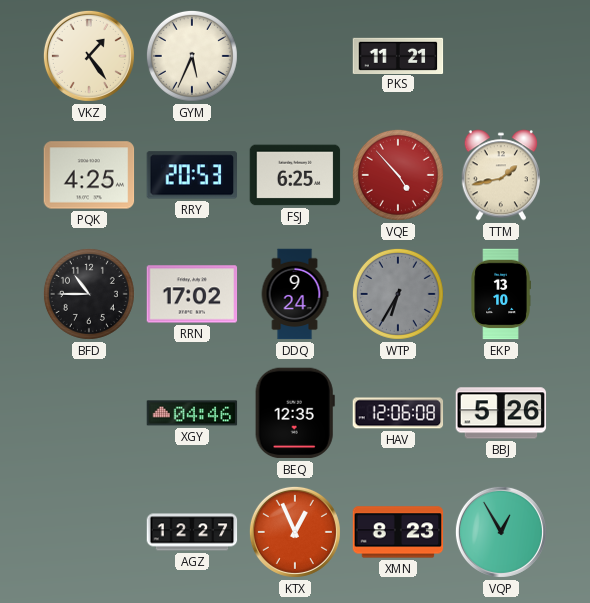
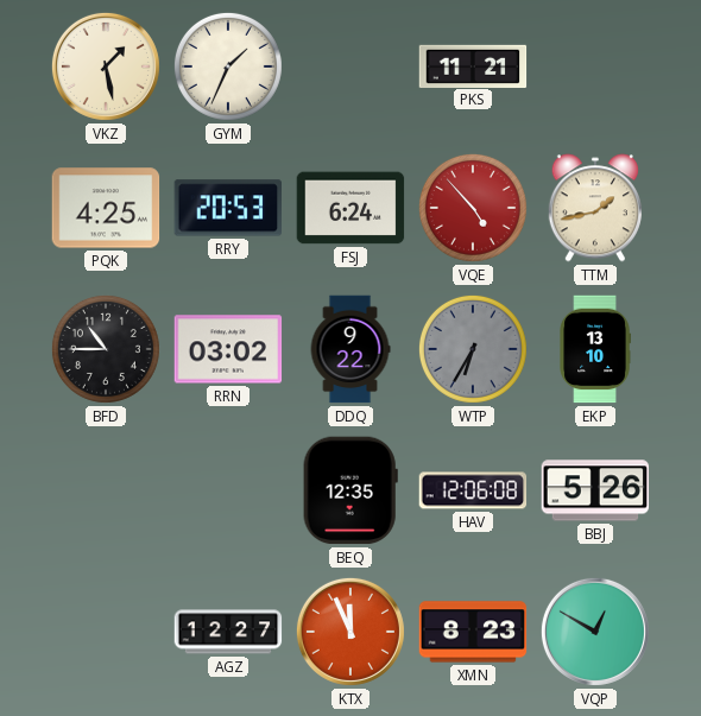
VKZ: 1:24 -> 1:28 (106, 66)
GYM: 5:34 -> 1:34 (228, 66)
FSJ: 6:25 -> 6:24 (350, 208)
RRN: 17:02 -> 03:02 (228, 349)
DDQ: 9:24 -> 9:22 (350, 349)
XGY: 04:46 -> none (192, 413)
KTX: 12:56 -> 11:56 (350, 632)
VQP: 12:55 -> 12:50 (595, 632)
